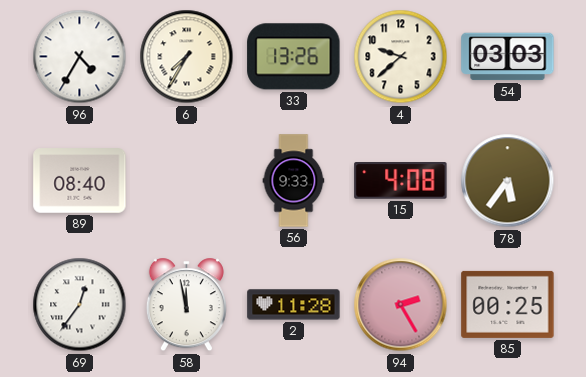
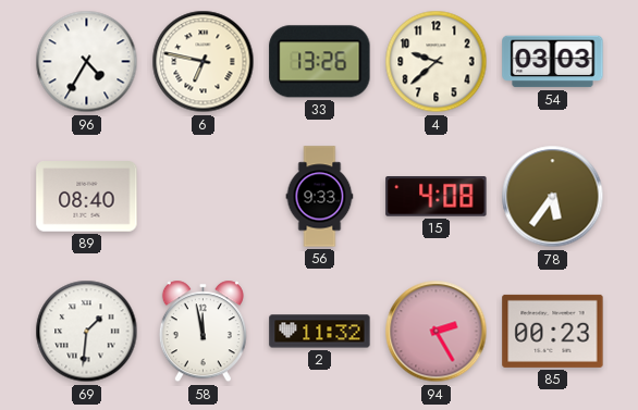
6: 7:35 -> 6:47 (204, 62)
69: 12:36 -> 1:31 (87, 332)
2: 11:28 -> 11:32 (320, 332)
85: 00:25 -> 00:23 (553, 331)
